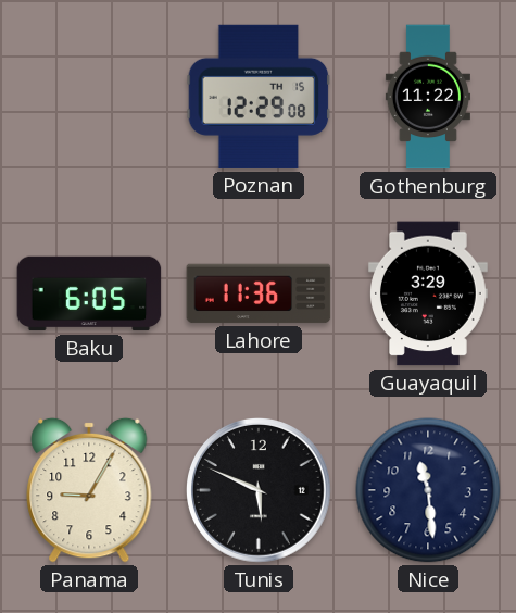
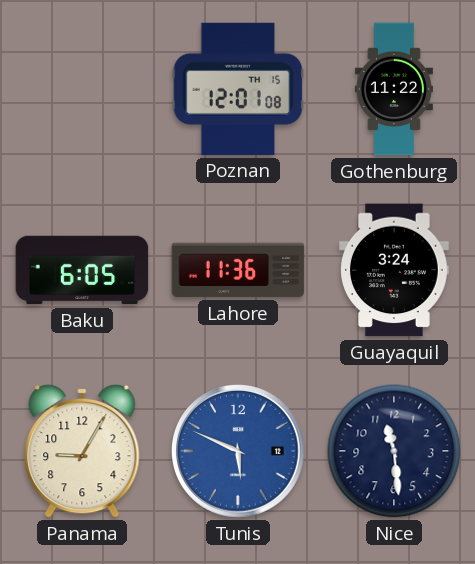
Poznan: 12:29 -> 12:01 (238, 89)
Guayaquil: 3:29 -> 3:24 (395, 270)
Tunis dial: black -> blue (239, 452)
